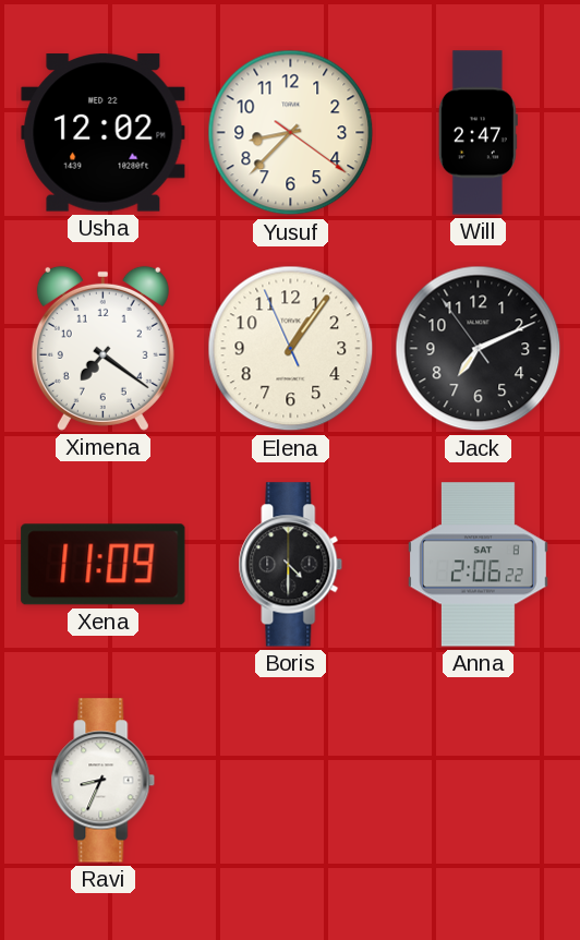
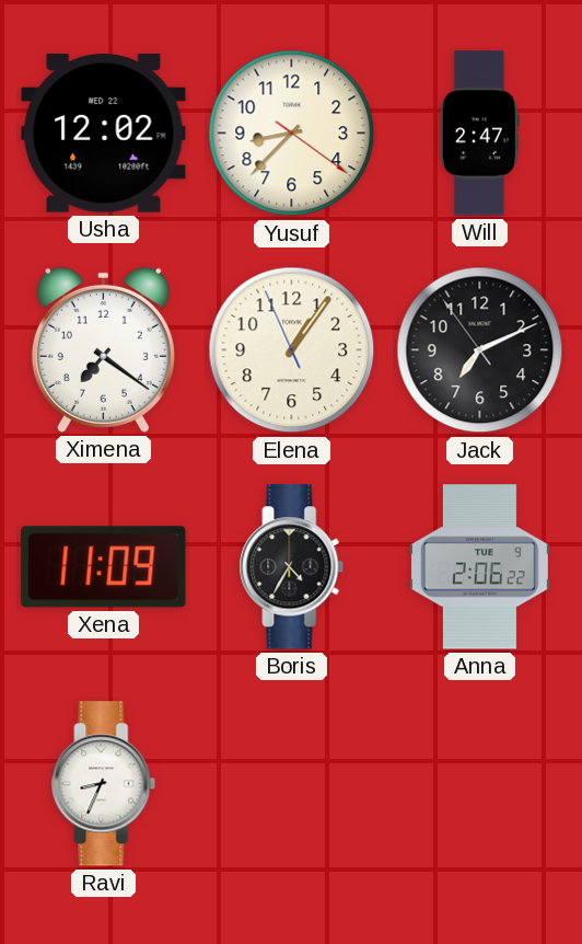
Boris: 4:30 -> 4:35 (292, 567)
Anna date: SAT 8 -> TUE 9 (479, 567)
